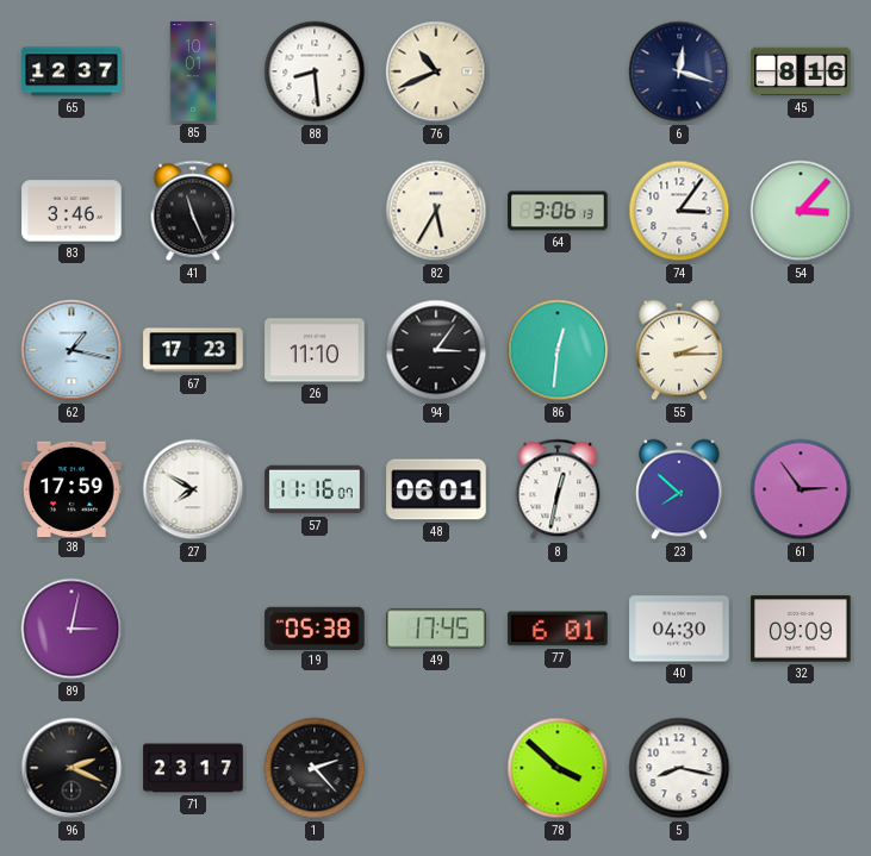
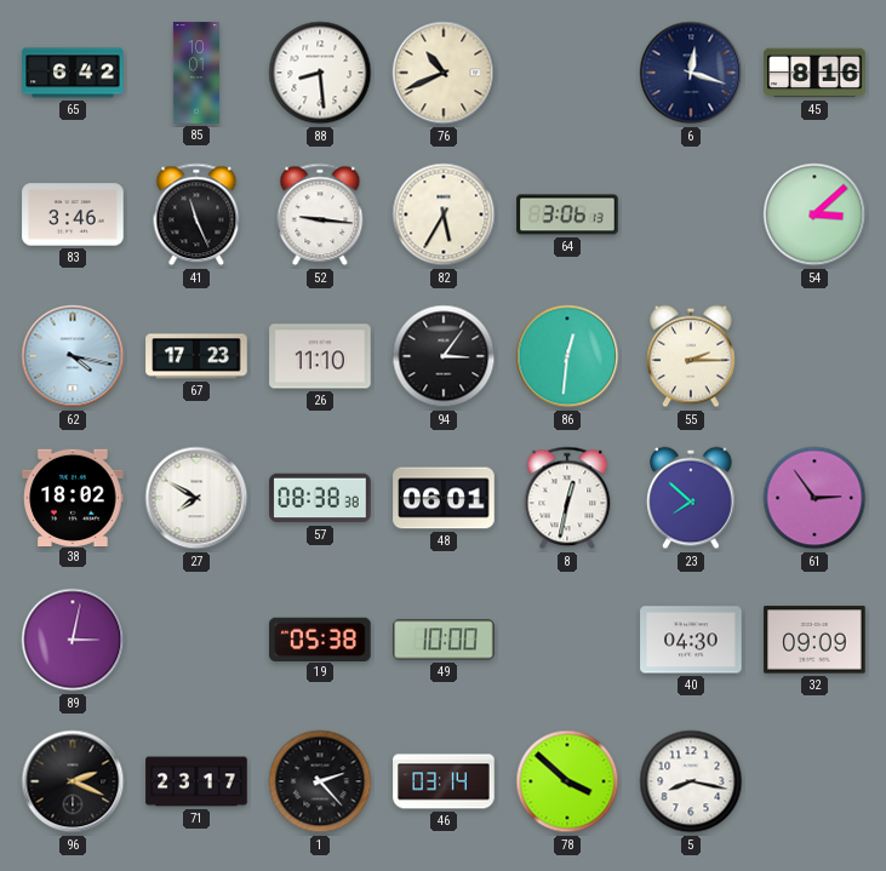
65: 12:37 -> 6:42 (73, 73)
52: none -> 9:16 (320, 214)
74: 3:06 -> none (679, 211)
54: 3:07 -> 3:08 (814, 214)
62: 1:17 -> 4:17 (73, 356)
38: 17:59 -> 18:02 (73, 497)
57: 11:16 -> 08:38 (320, 498)
49: 17:45 -> 10:00 (444, 640)
77: 6:01 -> none (558, 629)
46: none -> 03:14 (444, 781)
